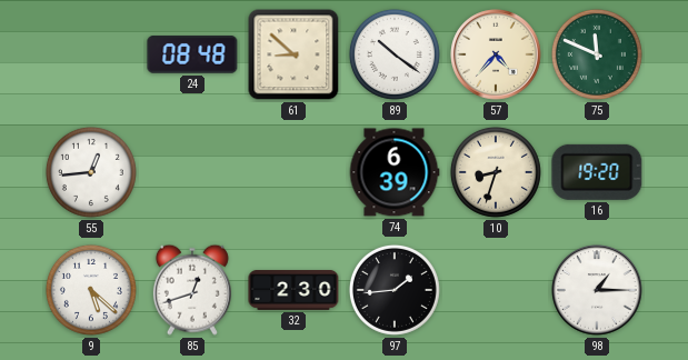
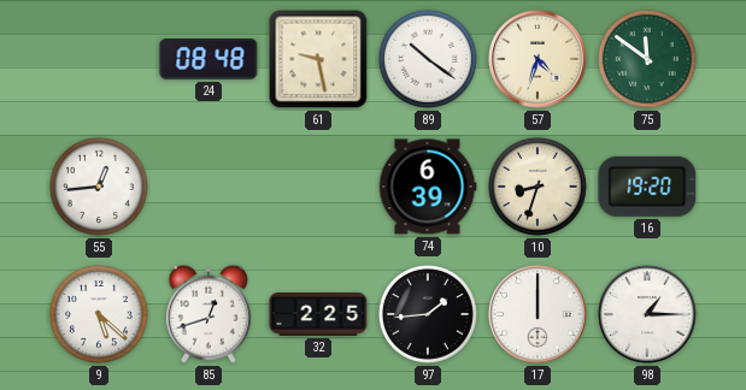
61: 8:52 -> 9:28 (318, 59)
57: 4:37 -> 4:33 (538, 59)
75: 11:49 -> 11:51 (647, 59)
32: 2:30 -> 2:25 (318, 315)
17: none -> 12:00 (538, 314)
